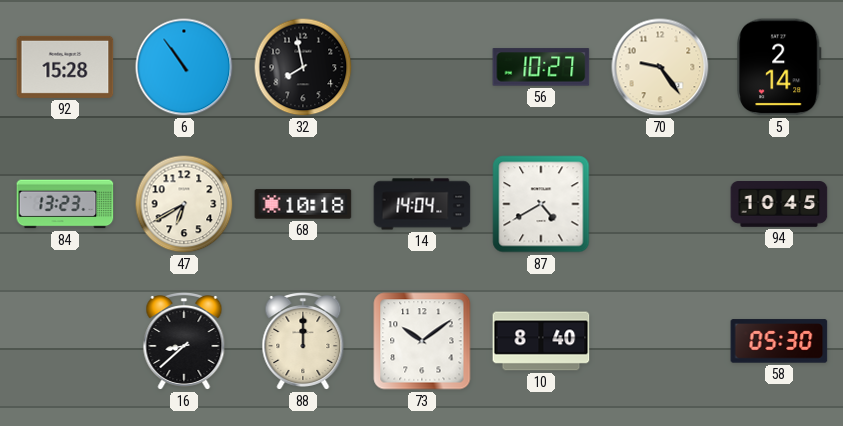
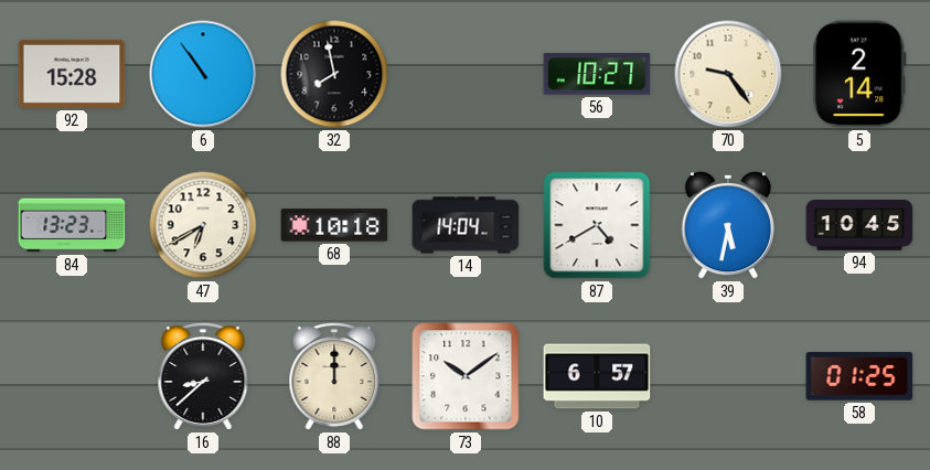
39: none -> 5:32 (728, 225)
10: 8:40 -> 6:57 (597, 376)
58: 05:30 -> 01:25 (859, 376)
